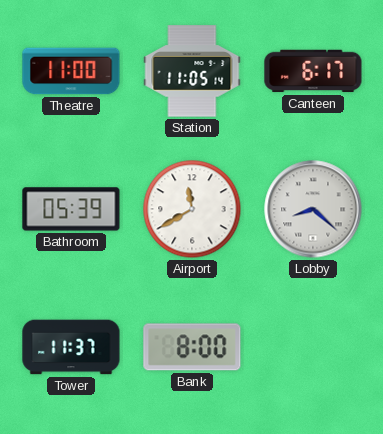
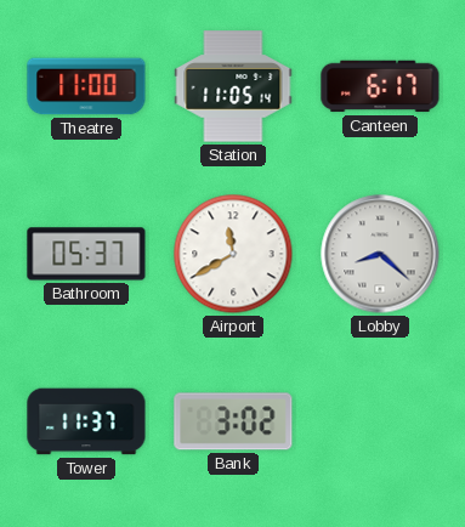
Bathroom: 05:39 -> 05:37 (86, 254)
Bank: 8:00 -> 3:02 (233, 421)
